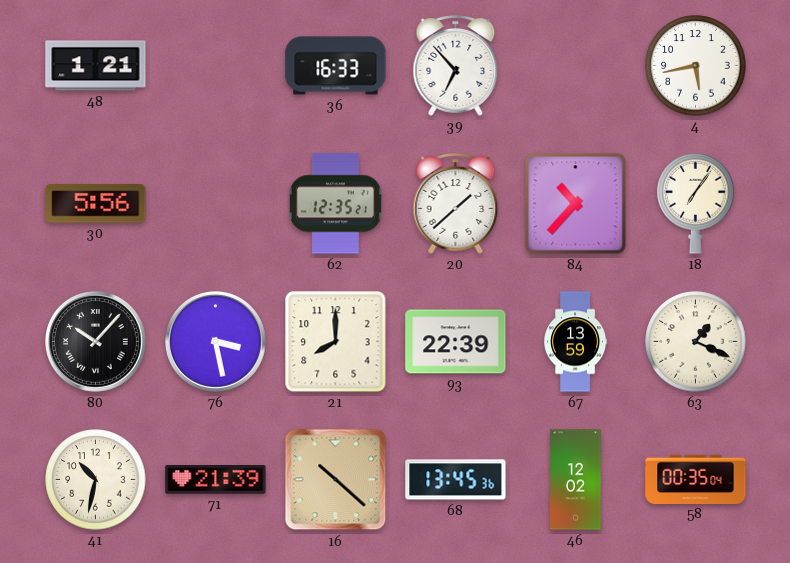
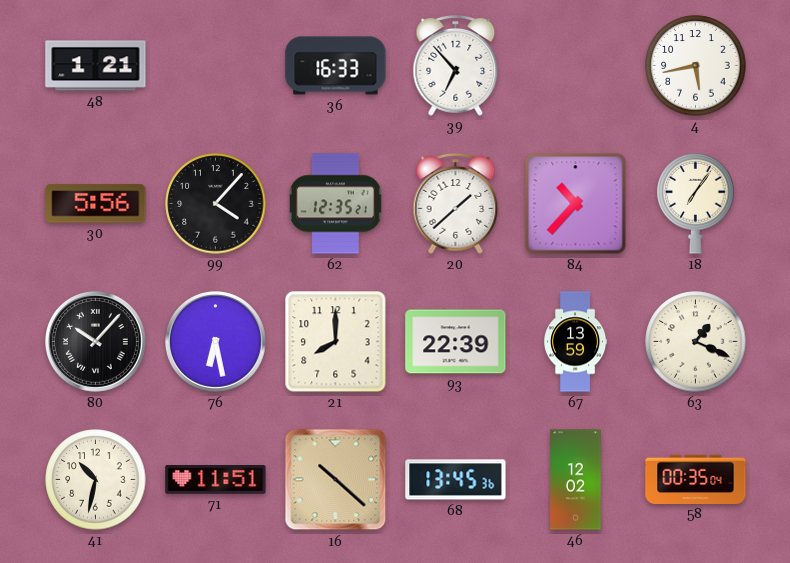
99: none -> 4:07 (216, 204)
76: 3:28 -> 6:28 (216, 342)
71: 21:39 -> 11:51 (216, 480)
